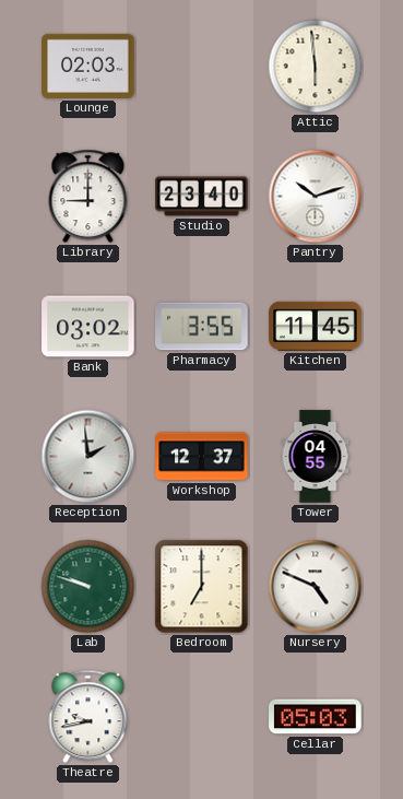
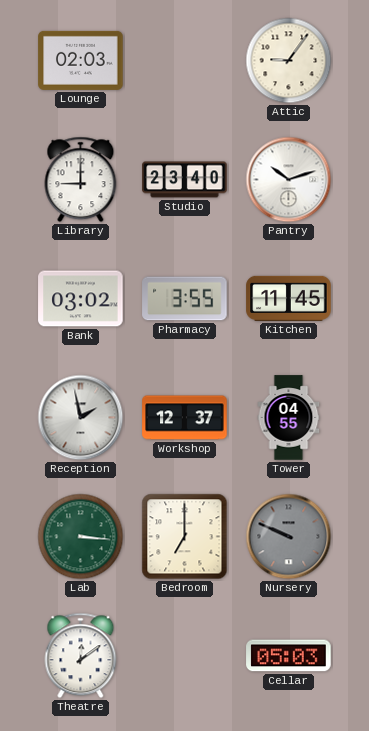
Attic: 5:59 -> 9:06 (289, 61)
Reception: 1:59 -> 1:58 (81, 418)
Lab: 9:48 -> 3:16 (81, 537)
Nursery: 4:49 -> 9:49 (289, 537)
Nursery dial: white -> grey (289, 537)
Theatre: 9:43 -> 12:09 (81, 656)
